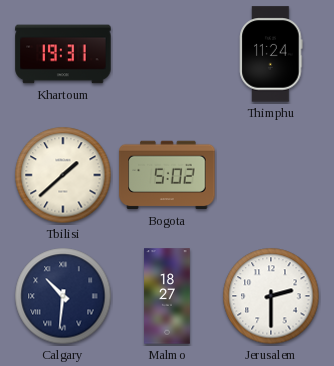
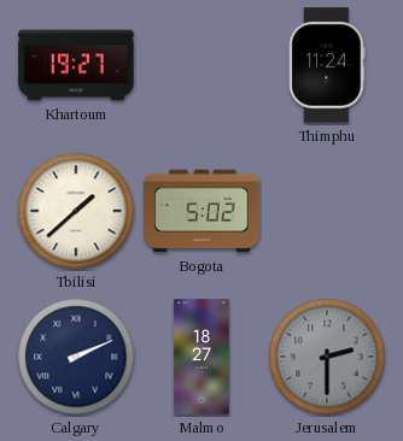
Khartoum: 19:31 -> 19:27 (76, 65)
Calgary: 10:31 -> 2:11 (76, 357)
Jerusalem dial: white -> grey (327, 357)
